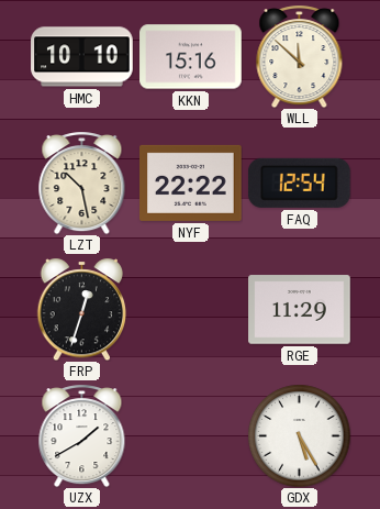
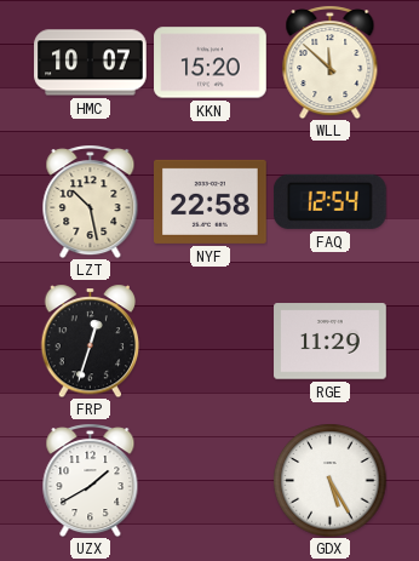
HMC: 10:10 -> 10:07 (91, 63)
KKN: 15:16 -> 15:20 (211, 63)
NYF: 22:22 -> 22:58 (211, 201)
